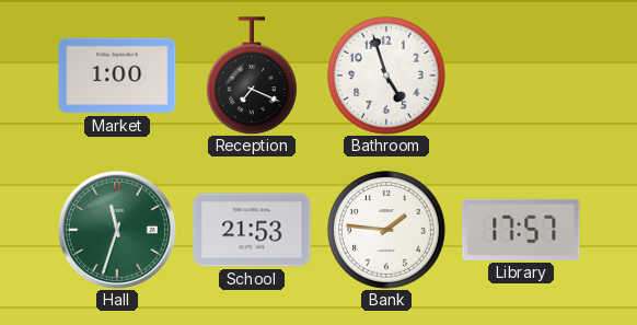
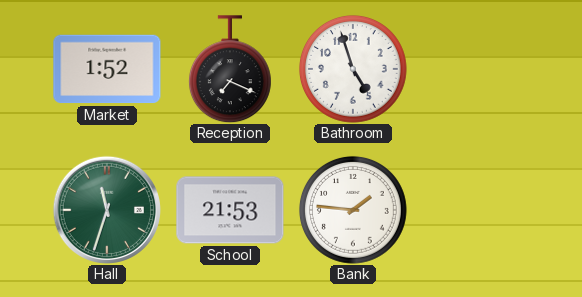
Market: 1:00 -> 1:52 (107, 69)
Library: 17:57 -> none (521, 230)
